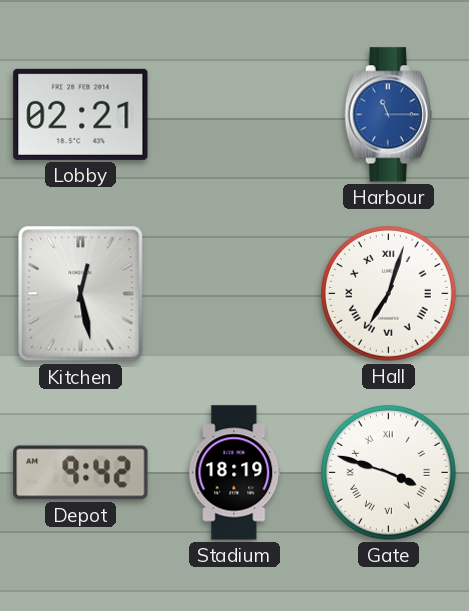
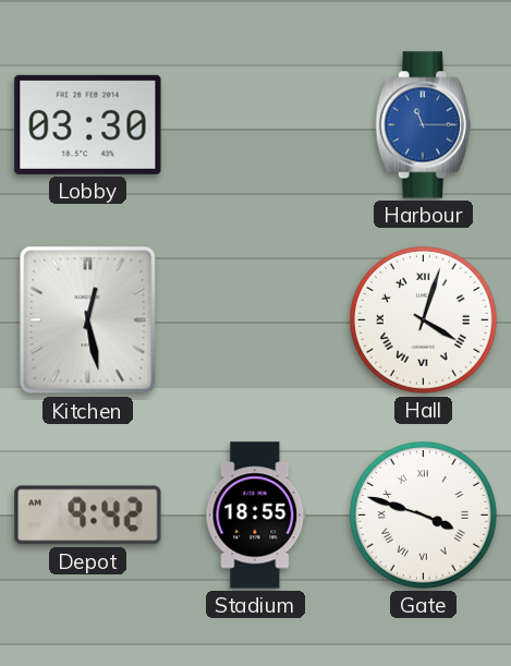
Lobby: 02:21 -> 03:30 (88, 124)
Hall: 7:03 -> 4:03 (424, 320)
Stadium: 18:19 -> 18:55 (256, 516)
